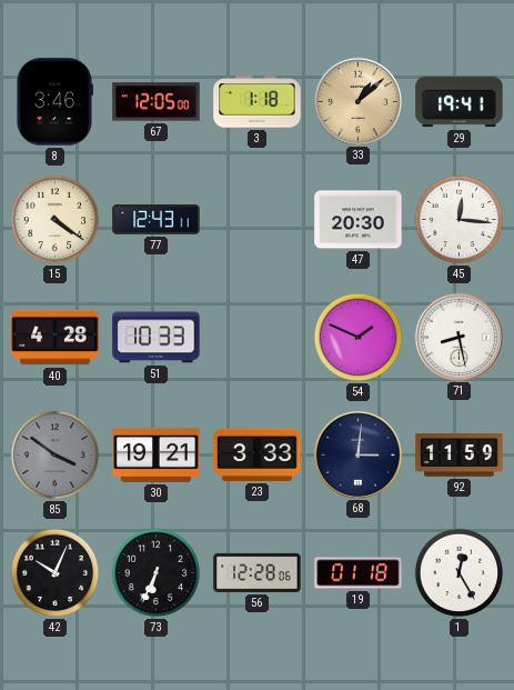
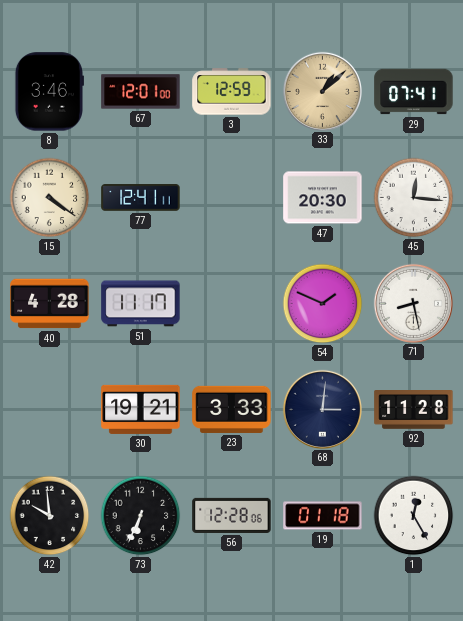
67: 12:05 -> 12:01 (141, 92)
3: 1:18 -> 12:59 (232, 92)
29: 19:41 -> 07:41 (414, 92)
77: 12:43 -> 12:41 (141, 198)
51: 10:33 -> 11:17 (141, 304)
85: 3:51 -> none (56, 456)
92: 11:59 -> 11:28 (414, 410)
42: 10:04 -> 9:59 (50, 516)
